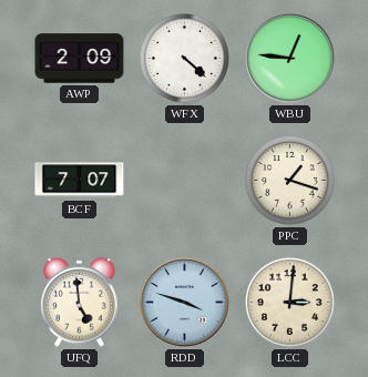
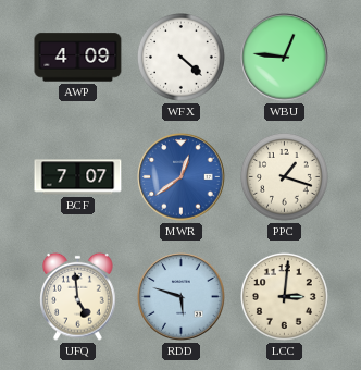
AWP: 2:09 -> 4:09 (78, 58)
MWR: none -> 12:39 (182, 177)
RDD: 3:48 -> 5:48 (182, 297)
